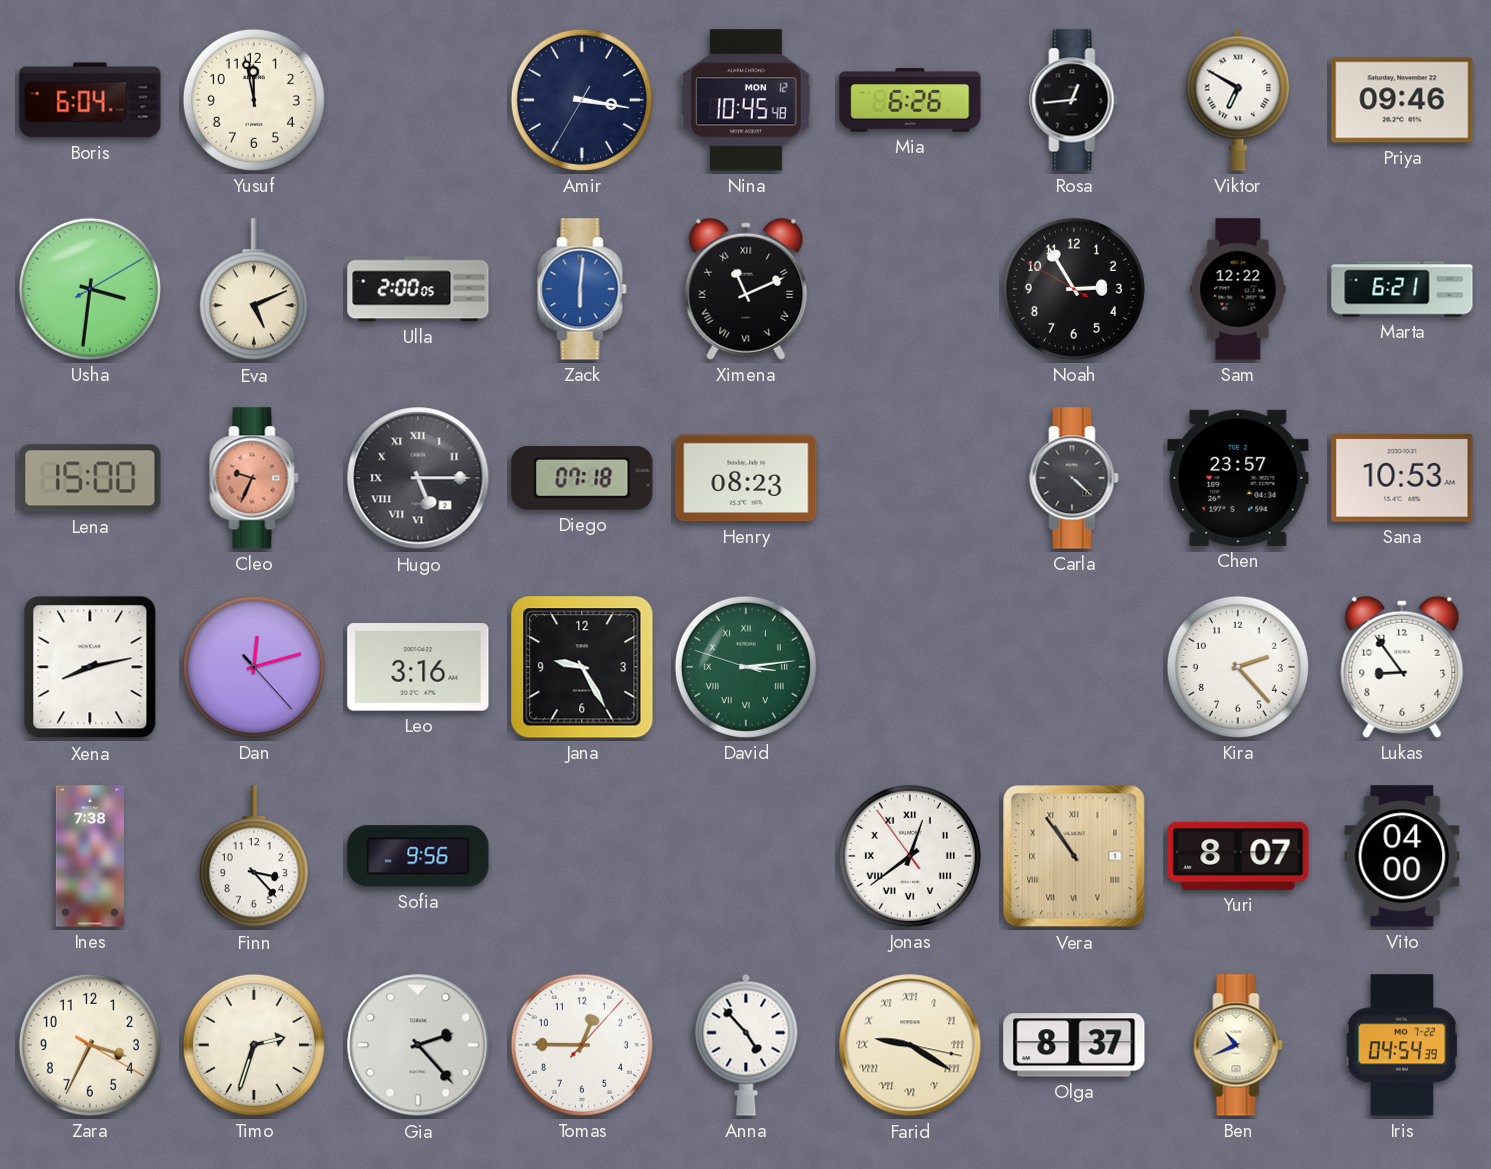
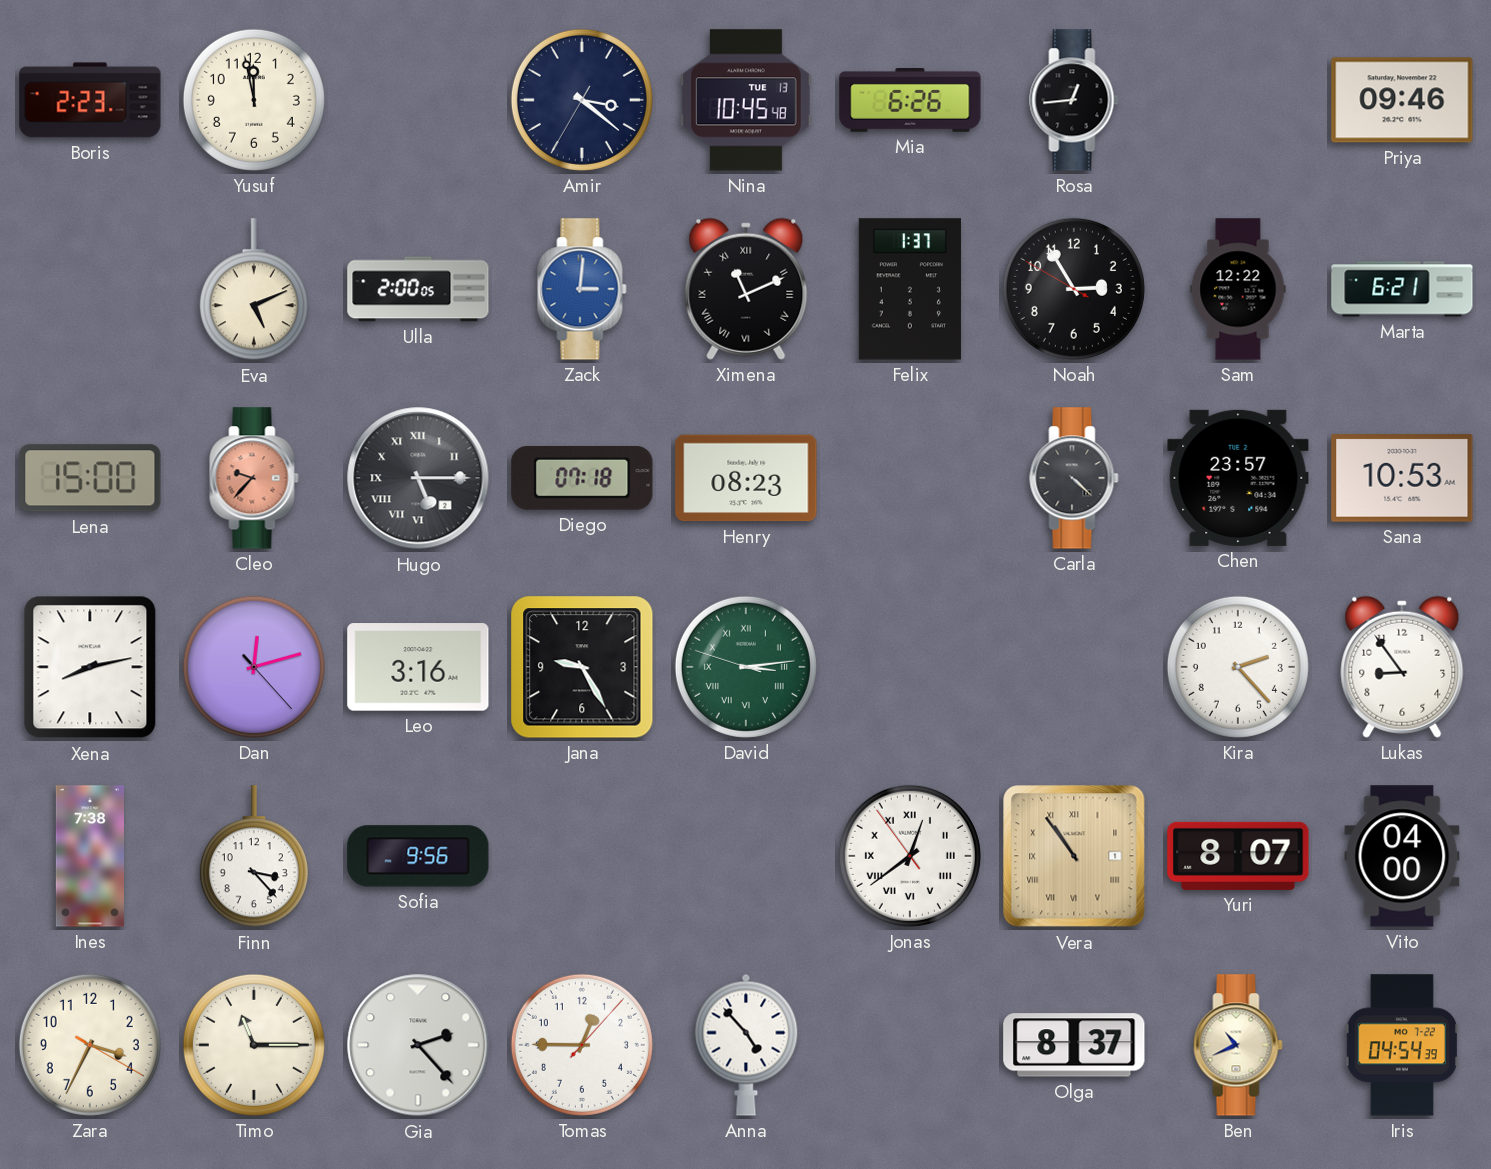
Boris: 6:04 -> 2:23 (90, 100)
Amir: 3:16 -> 3:21 (582, 100)
Nina date: MON 12 -> TUE 13 (746, 100)
Viktor: 6:50 -> none (1238, 100)
Usha: 3:31 -> none (90, 289)
Zack: 6:01 -> 3:01 (582, 289)
Felix: none -> 1:37 (910, 289)
Cleo: 9:34 -> 9:37 (254, 478)
Timo: 2:33 -> 11:15 (254, 1045)
Farid: 9:20 -> none (910, 1045)
